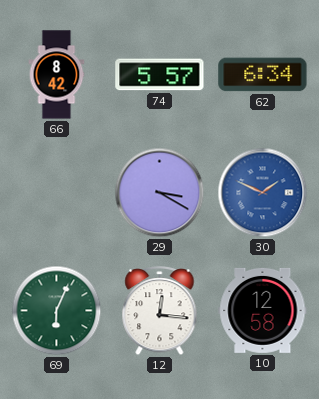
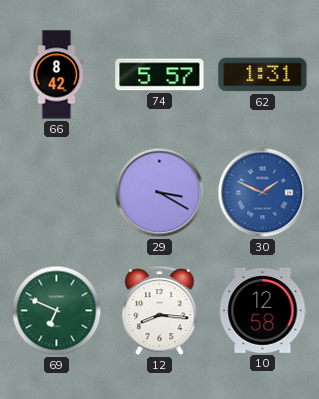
62: 6:34 -> 1:31 (263, 75)
69: 6:04 -> 6:49 (57, 311)
12: 12:16 -> 8:16 (160, 311)
